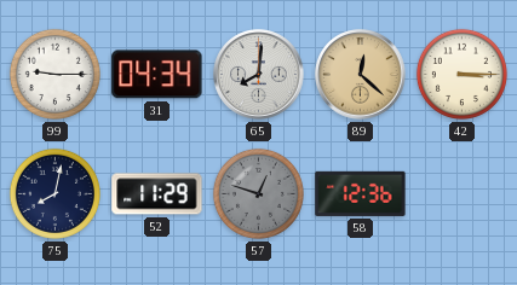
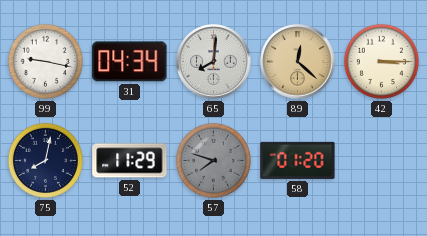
99: 9:15 -> 9:17 (45, 61)
57: 12:48 -> 7:48 (213, 160)
58: 12:36 -> 01:20 (298, 160)
